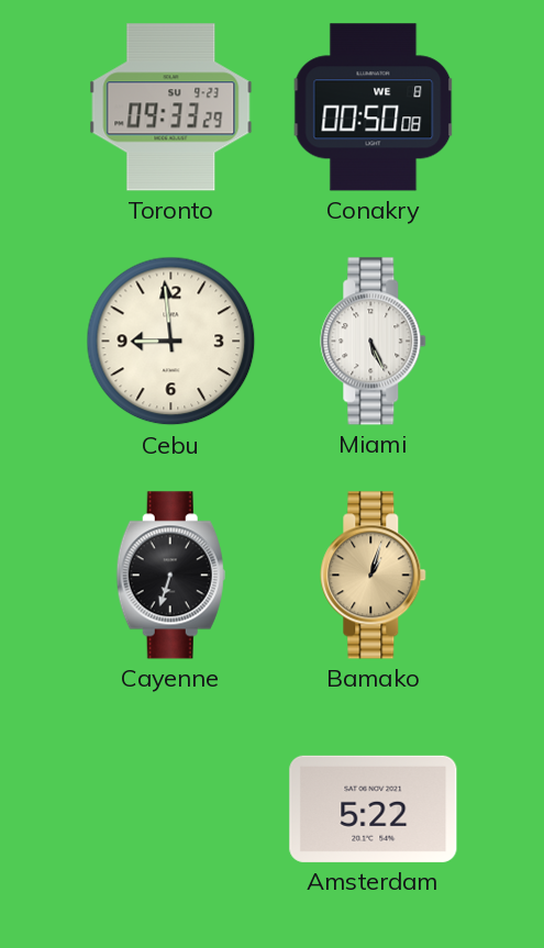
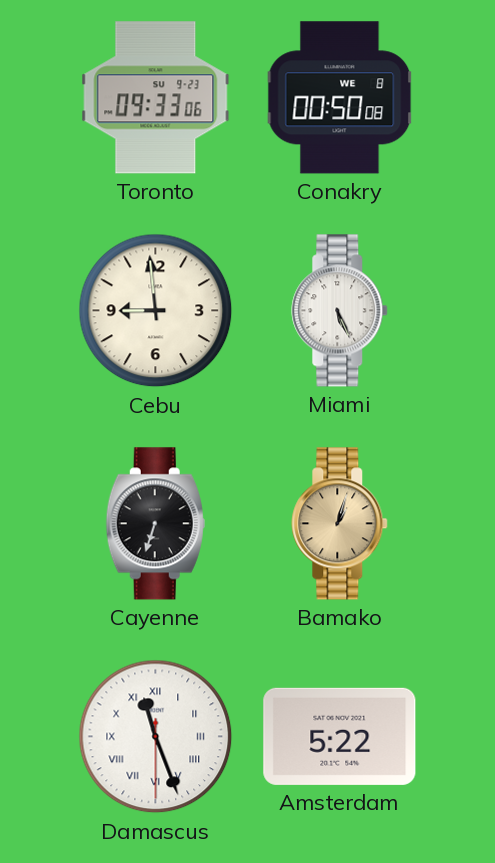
Toronto: 09:33:29 -> 09:33:06 (156, 98)
Damascus: none -> 11:26 (156, 737)
